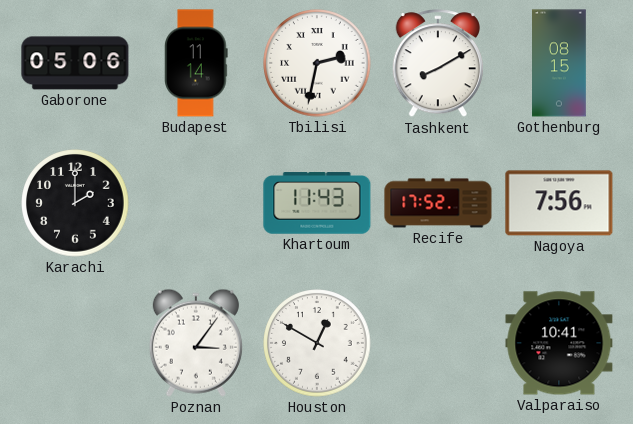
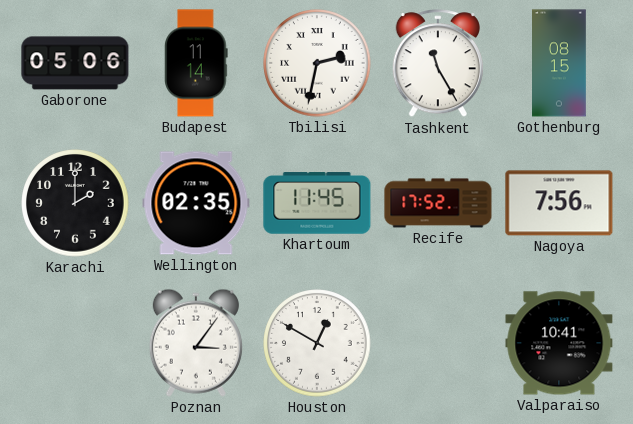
Tashkent: 8:10 -> 11:25 (438, 64)
Wellington: none -> 02:35 (196, 203)
Khartoum: 11:43 -> 11:45 (317, 203)
